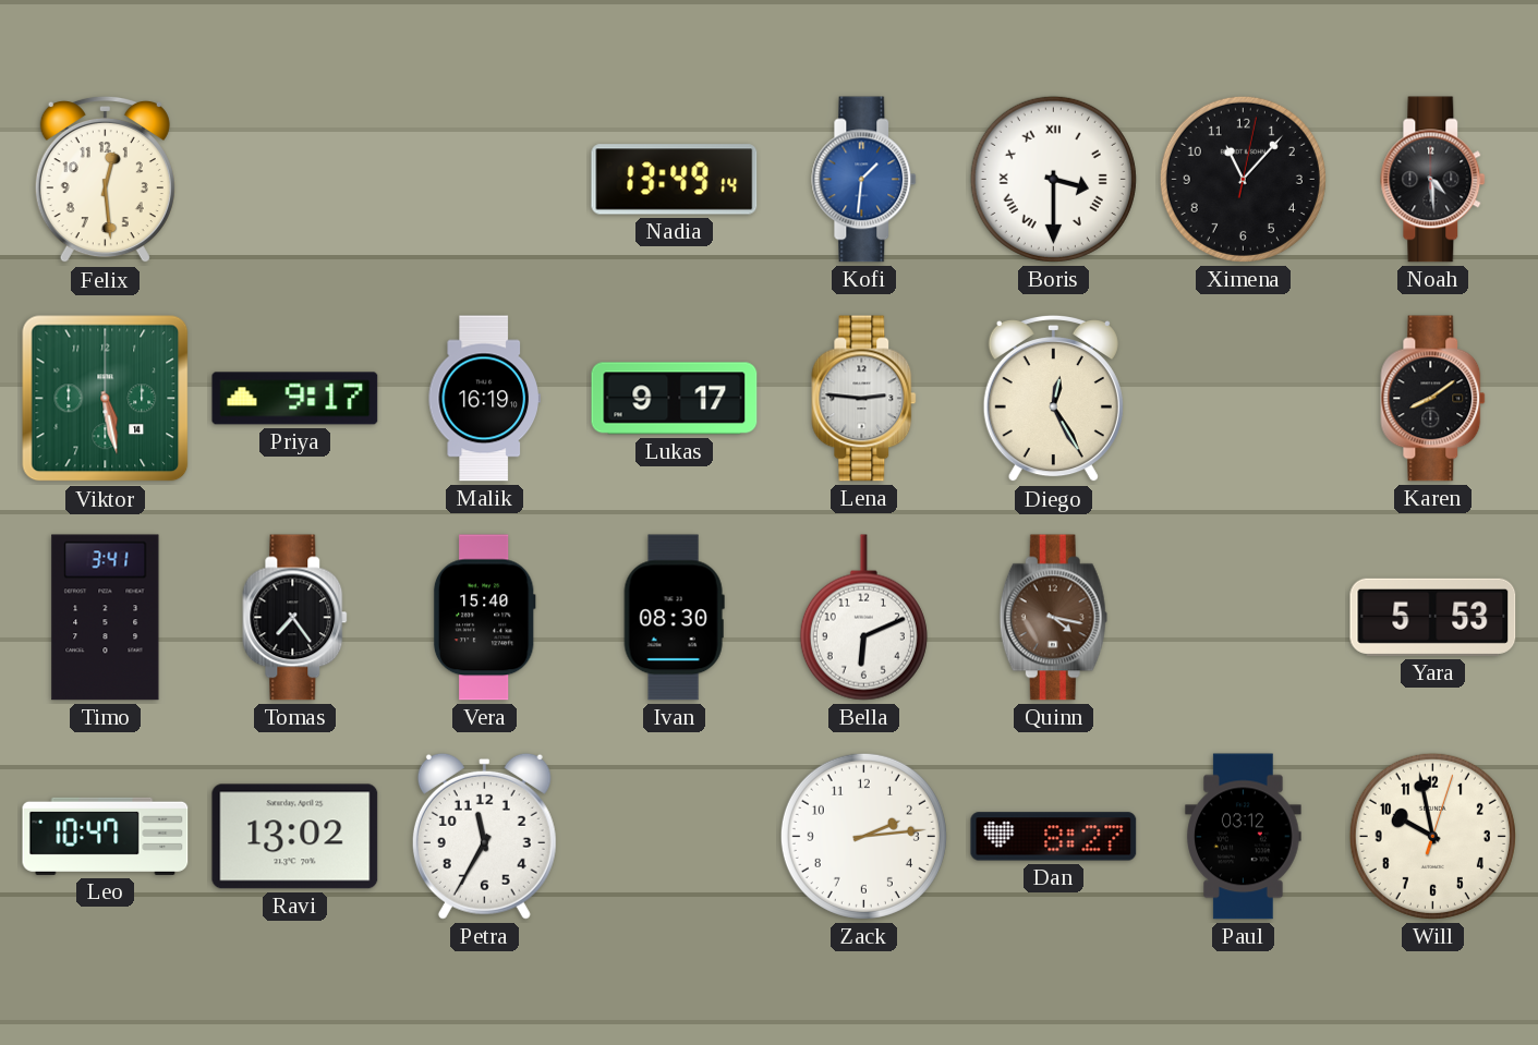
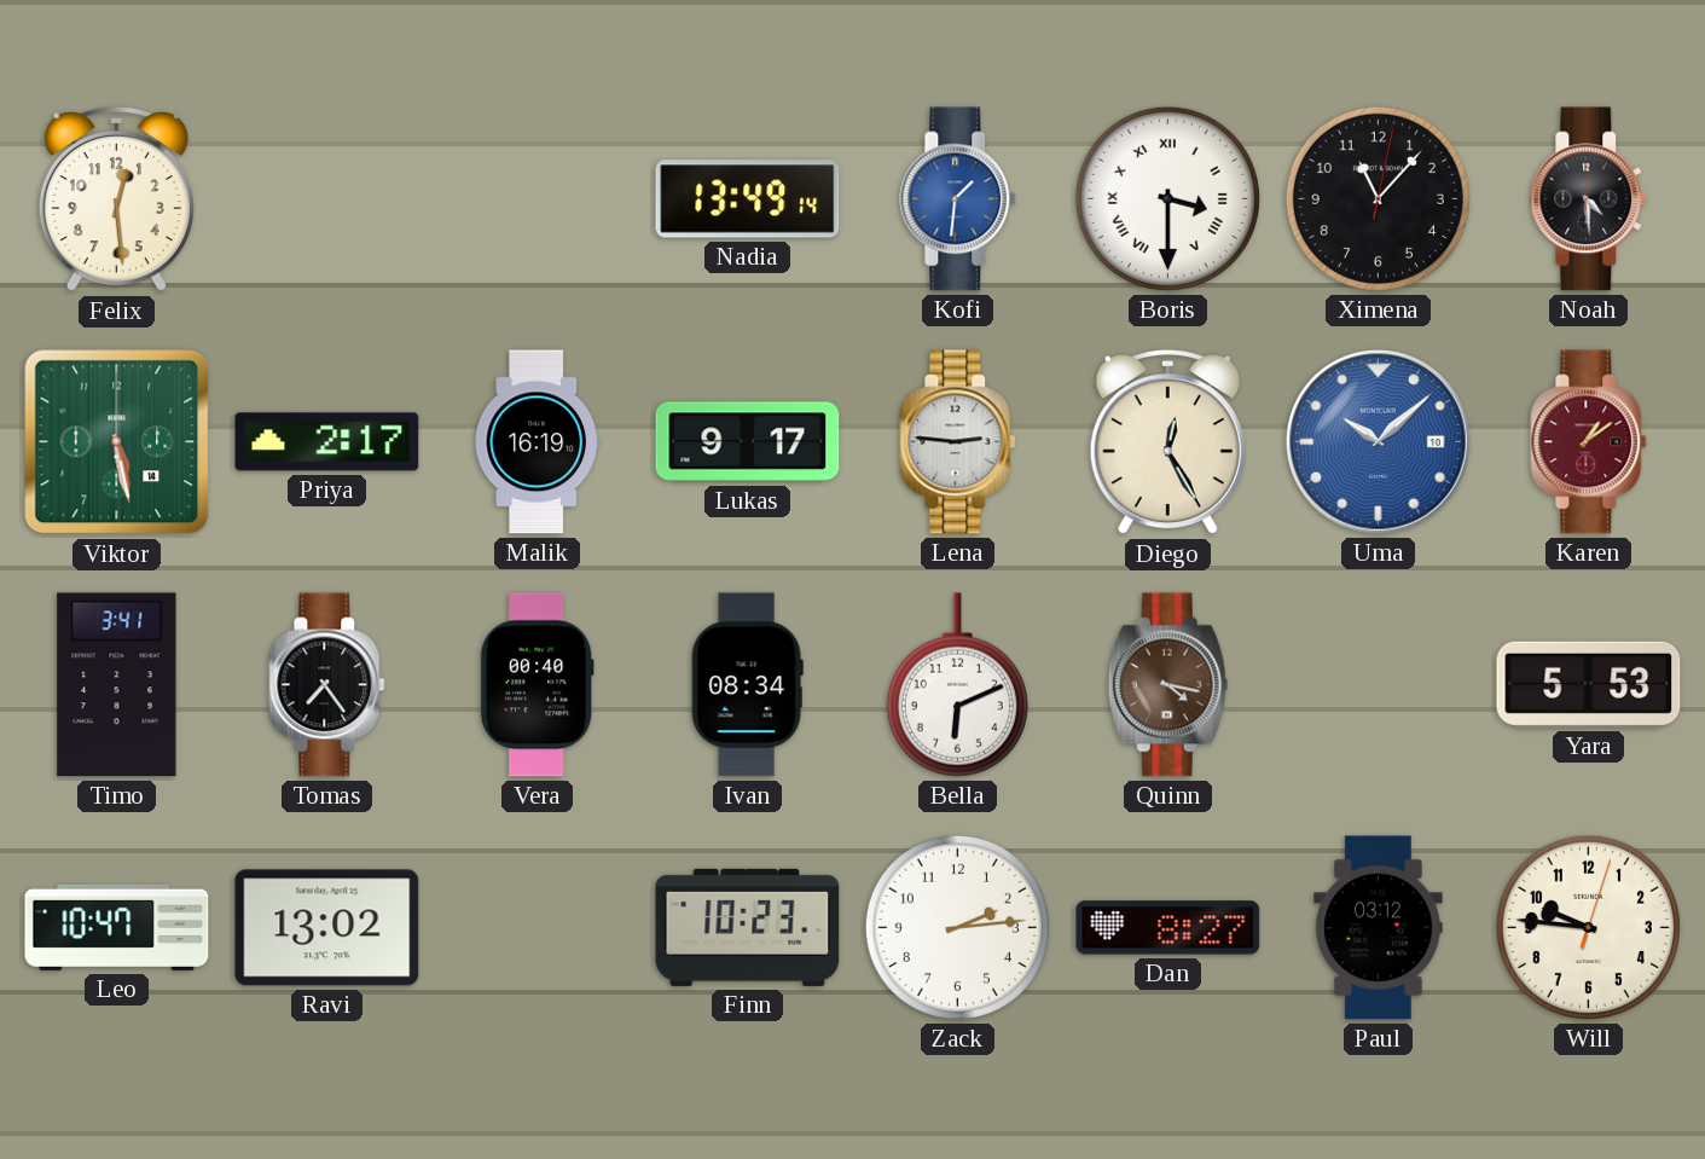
Priya: 9:17 -> 2:17 (327, 442)
Uma: none -> 10:08 (1379, 442)
Karen: 8:09 -> 1:09 (1589, 442)
Karen dial: black -> burgundy (1589, 442)
Vera: 15:40 -> 00:40 (537, 685)
Ivan: 08:30 -> 08:34 (747, 685)
Petra: 11:35 -> none (484, 836)
Finn: none -> 10:23 (748, 927)
Will: 9:58 -> 9:46 (1588, 927)
